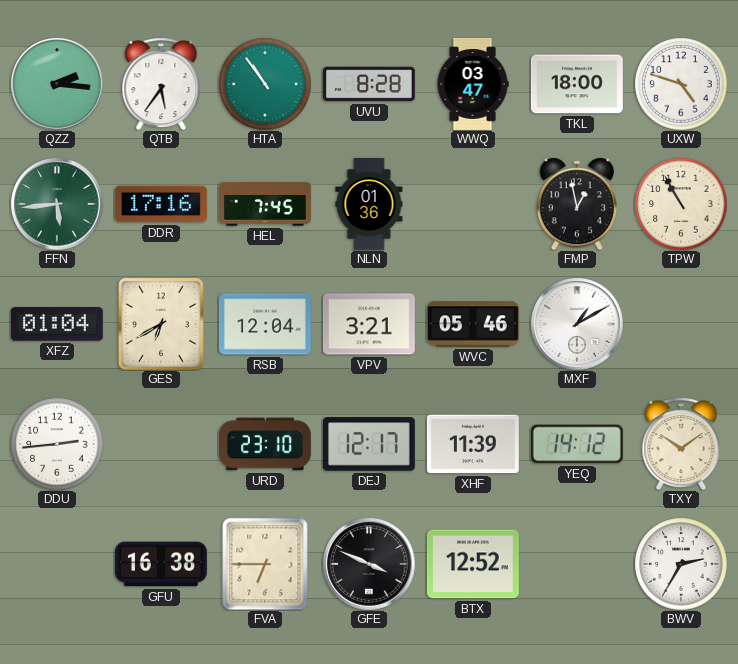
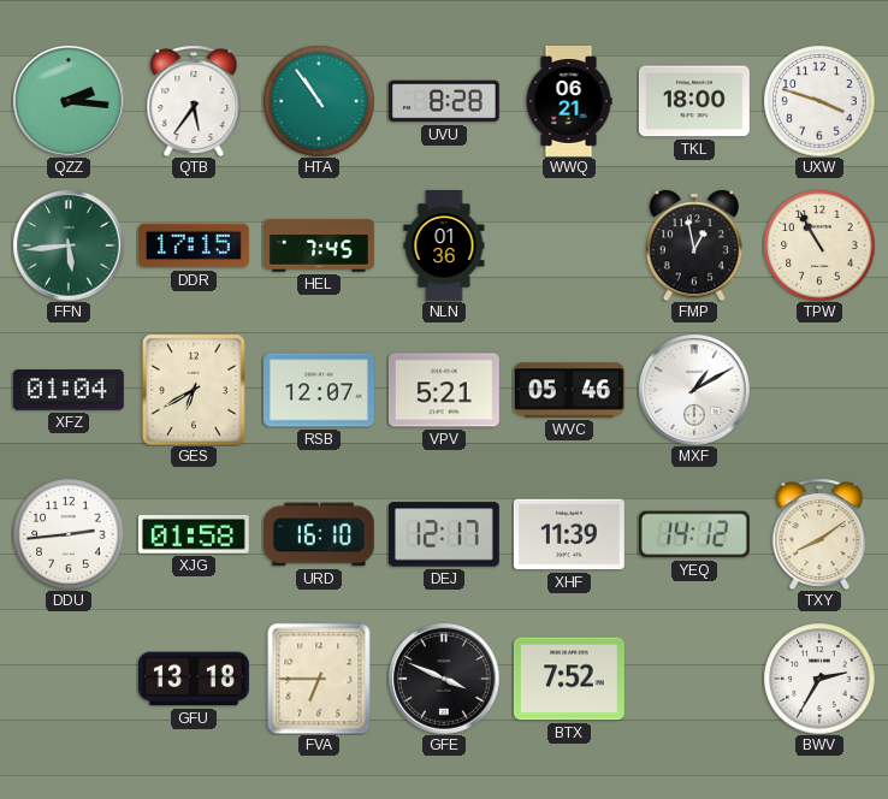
WWQ: 03:47 -> 06:21 (569, 101)
UXW: 4:48 -> 3:48 (819, 101)
DDR: 17:16 -> 17:15 (194, 245)
RSB: 12:04 -> 12:07 (319, 390)
VPV: 3:21 -> 5:21 (444, 390)
XJG: none -> 01:58 (194, 535)
URD: 23:10 -> 16:10 (319, 534)
TXY: 10:09 -> 8:09 (819, 534)
GFU: 16:38 -> 13:18 (194, 679)
BTX: 12:52 -> 7:52 (569, 679)
